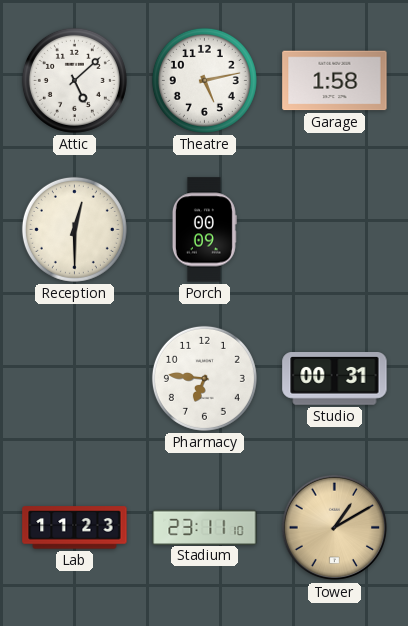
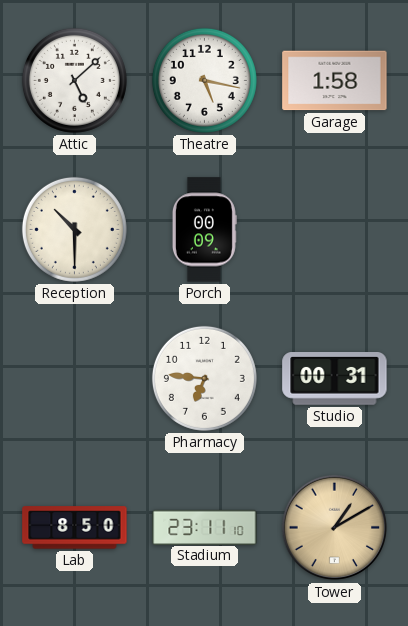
Theatre: 5:13 -> 5:17 (204, 80)
Reception: 12:30 -> 10:30 (74, 229)
Lab: 11:23 -> 8:50 (75, 528)
